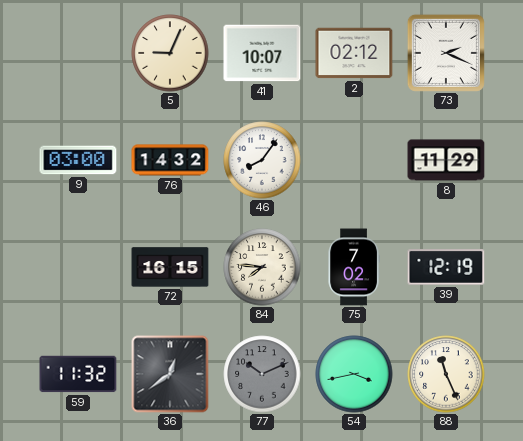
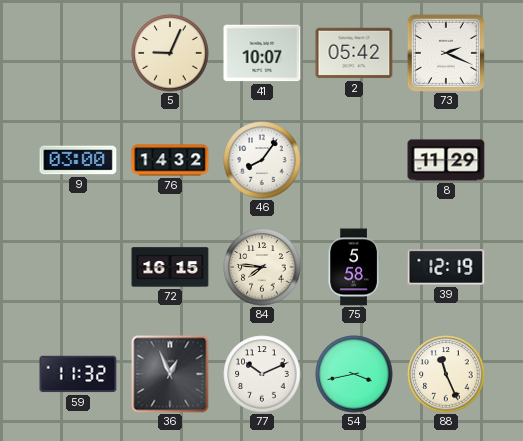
2: 02:12 -> 05:42 (354, 53)
75: 7:02 -> 5:58 (354, 267)
36: 12:39 -> 12:56 (170, 374)
77 dial: grey -> white (262, 374)
